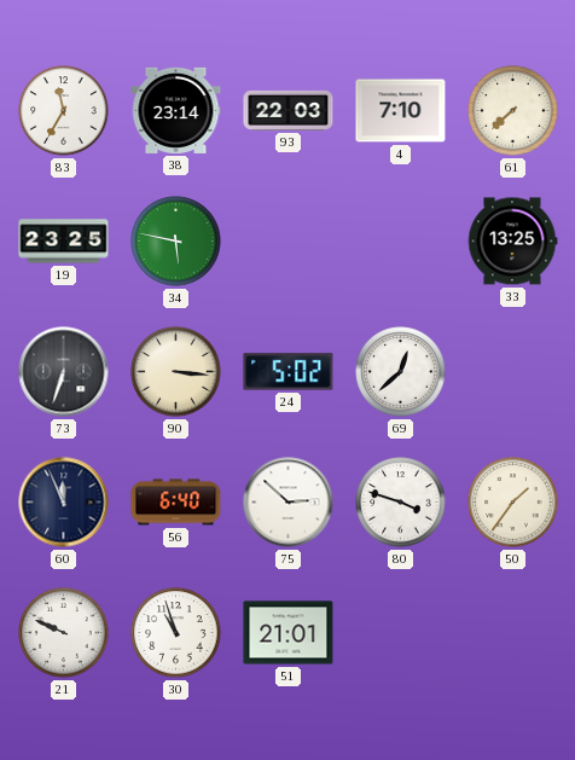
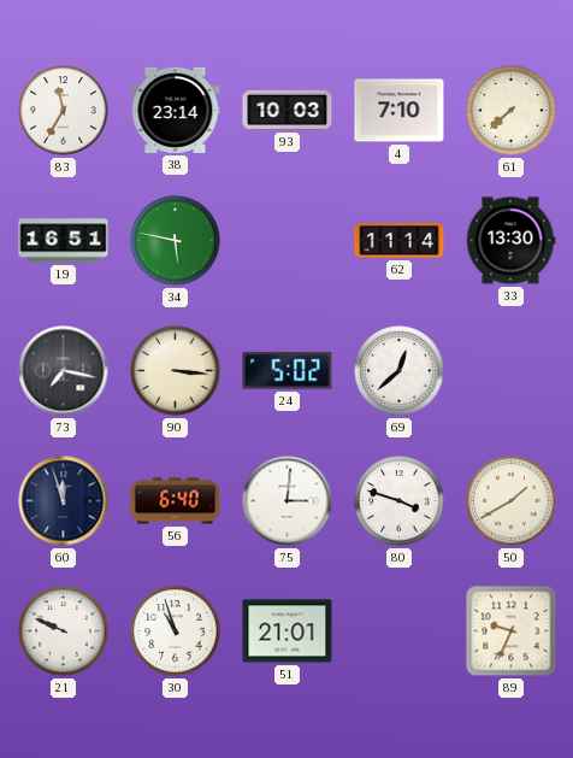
93: 22:03 -> 10:03 (288, 110)
19: 23:25 -> 16:51 (64, 241)
62: none -> 11:14 (400, 241)
33: 13:25 -> 13:30 (510, 241)
73: 6:33 -> 7:17 (64, 371)
60: 11:56 -> 11:57 (64, 501)
75: 2:52 -> 3:01 (288, 501)
50: 1:36 -> 1:40 (512, 501)
89: none -> 9:34 (512, 631)
